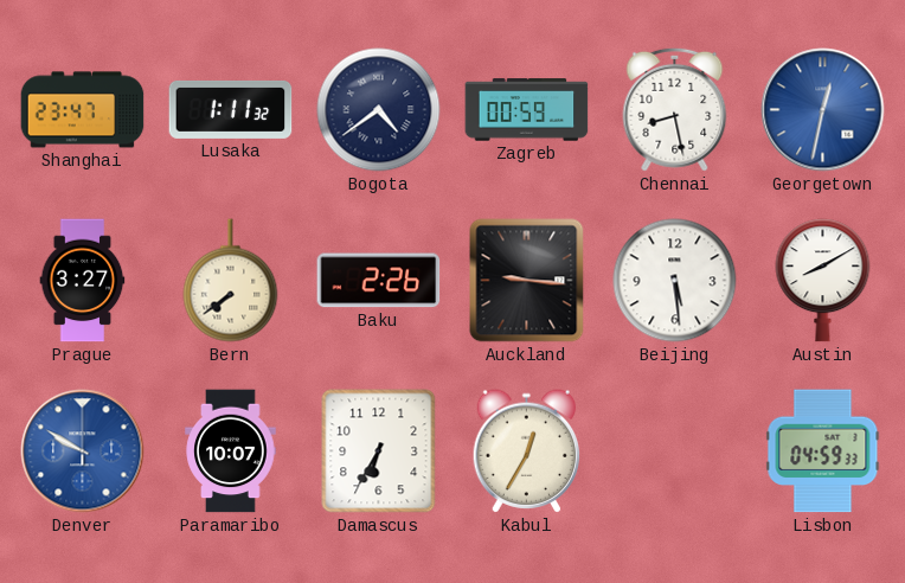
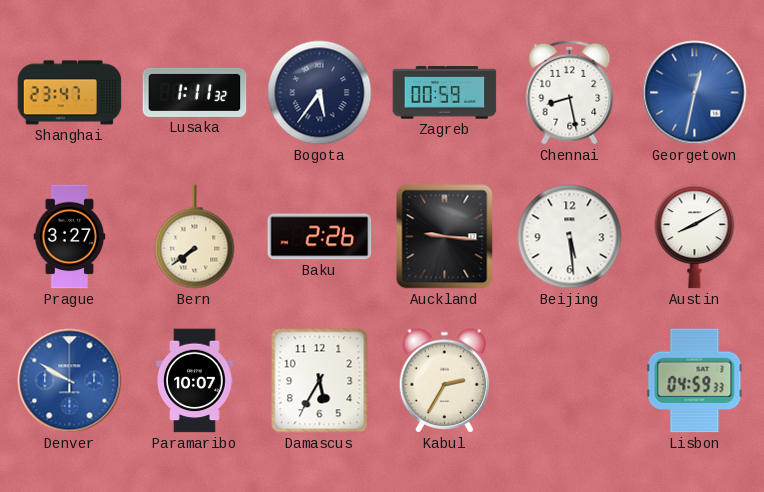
Bogota: 4:39 -> 5:36 (320, 93)
Damascus: 6:35 -> 5:35 (320, 381)
Kabul: 12:35 -> 2:35 (445, 381)
